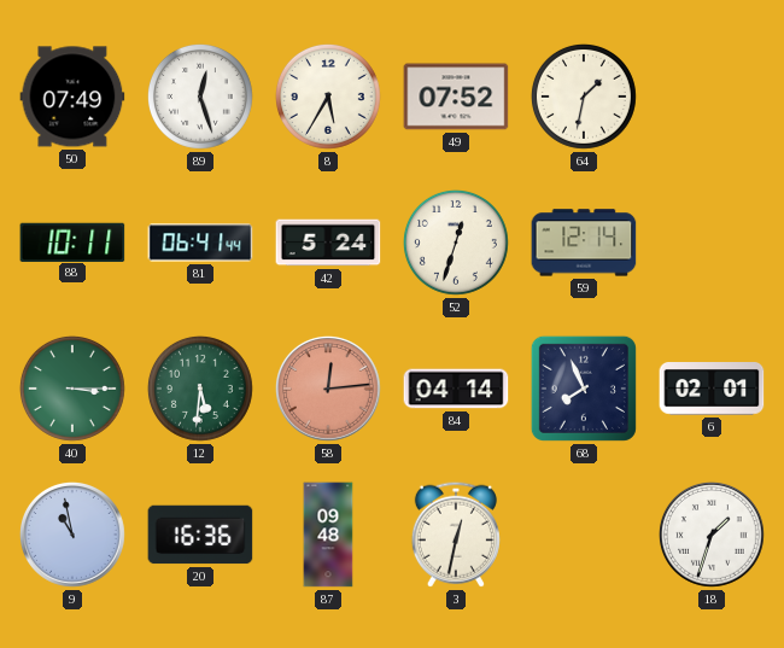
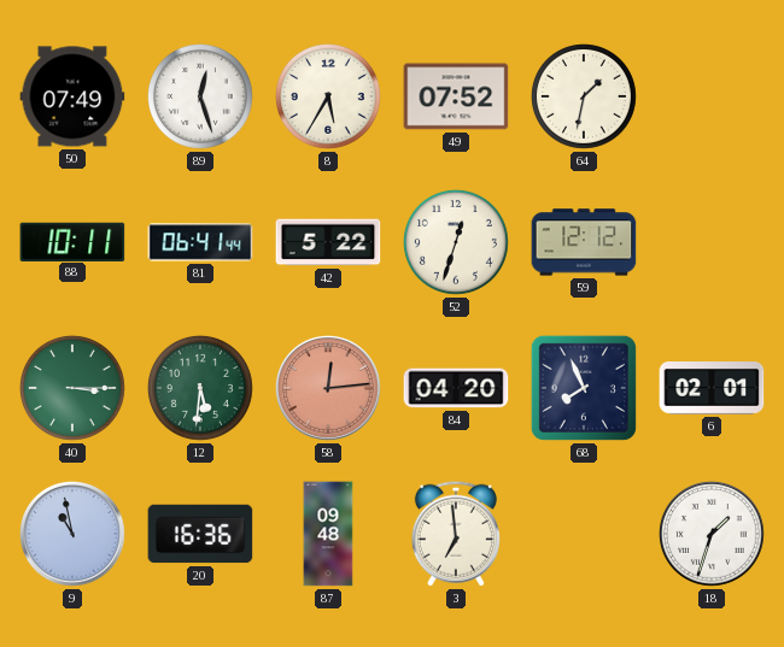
42: 5:24 -> 5:22 (328, 242)
59: 12:14 -> 12:12 (584, 242)
84: 04:14 -> 04:20 (456, 388)
3: 12:32 -> 6:59 (456, 534)
